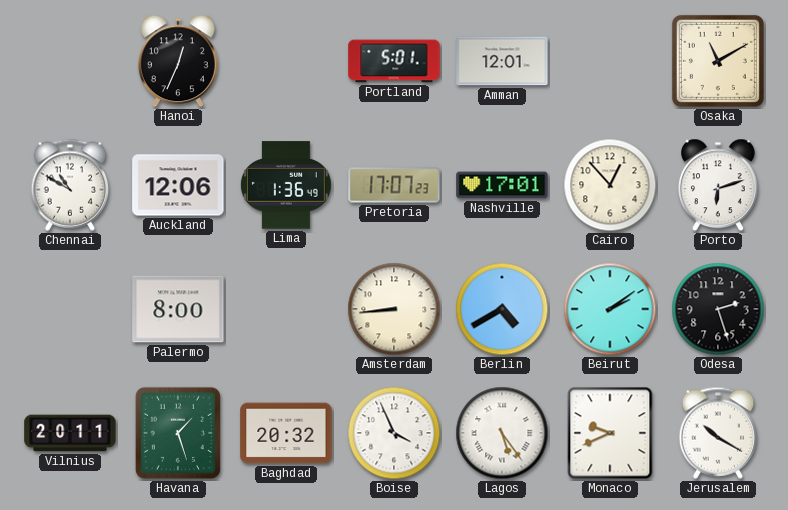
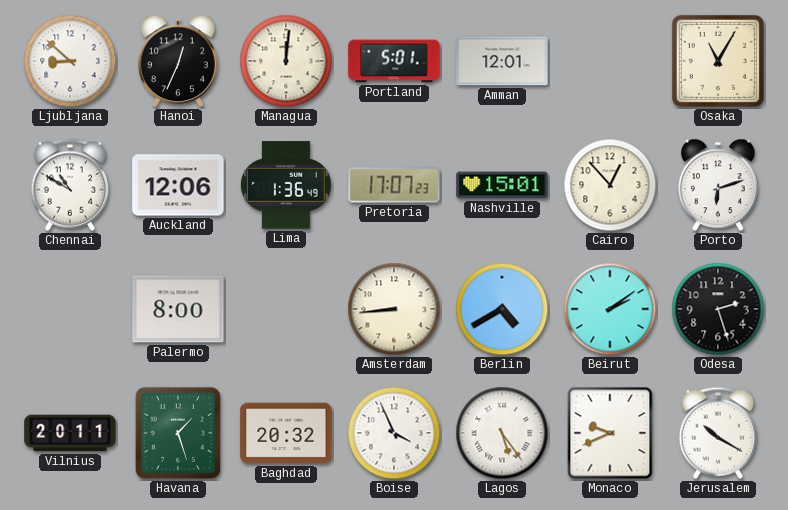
Ljubljana: none -> 8:52 (70, 61)
Managua: none -> 12:01 (286, 61)
Osaka: 11:10 -> 11:05 (718, 61)
Nashville: 17:01 -> 15:01 (502, 185)
